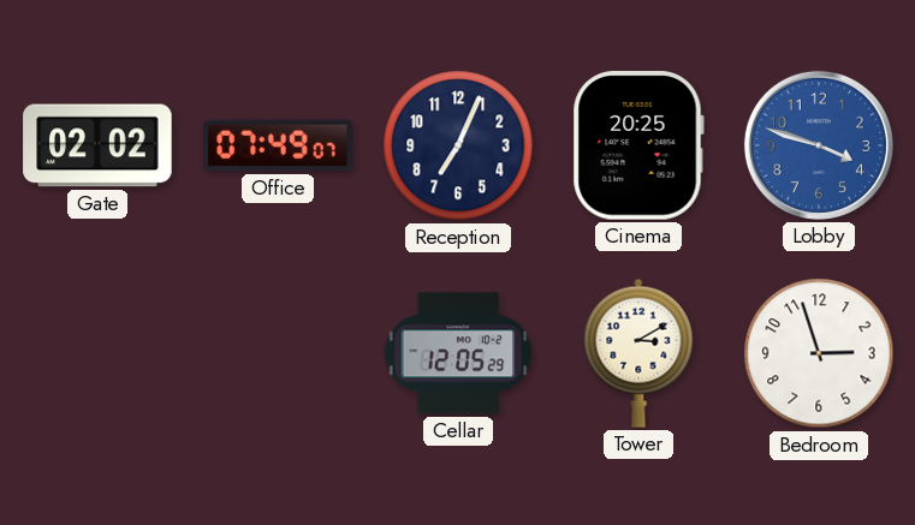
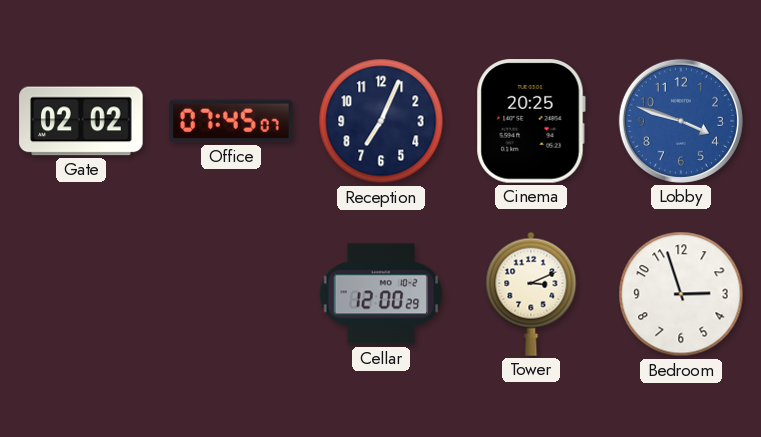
Office: 07:49 -> 07:45 (231, 121)
Cellar: 12:05 -> 12:00 (381, 294)
Tower: 3:10 -> 3:11 (531, 294)
